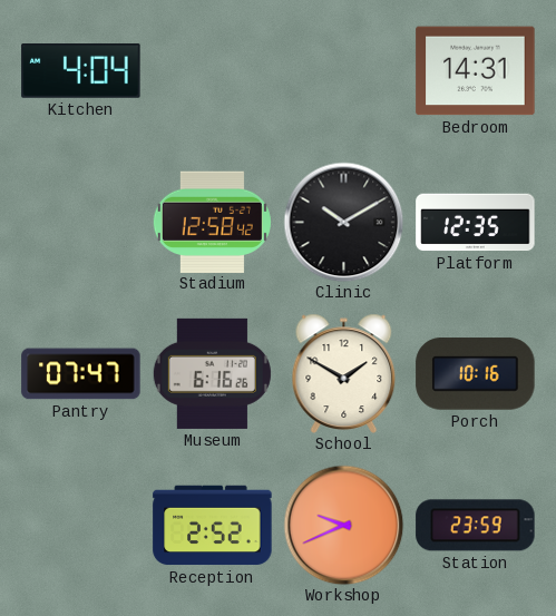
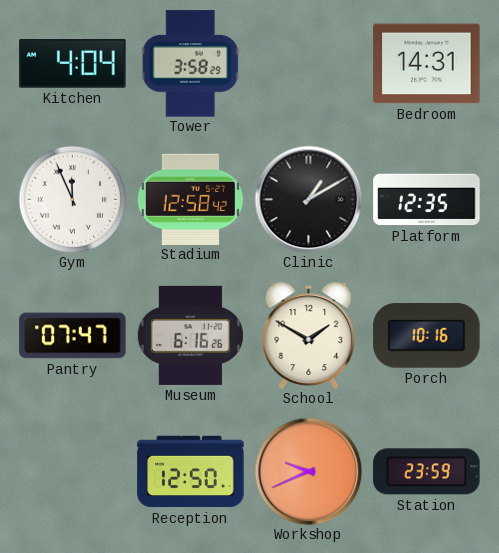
Tower: none -> 3:58 (191, 64)
Gym: none -> 11:56 (72, 199)
Clinic: 10:10 -> 1:10 (308, 199)
Reception: 2:52 -> 12:50 (191, 472)
